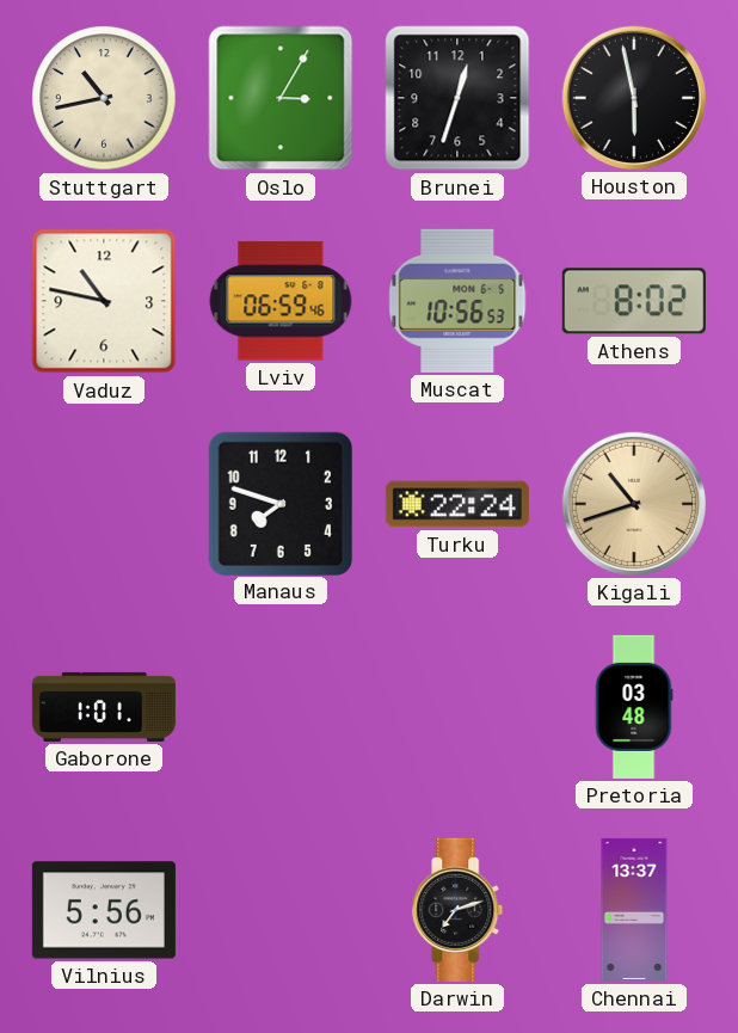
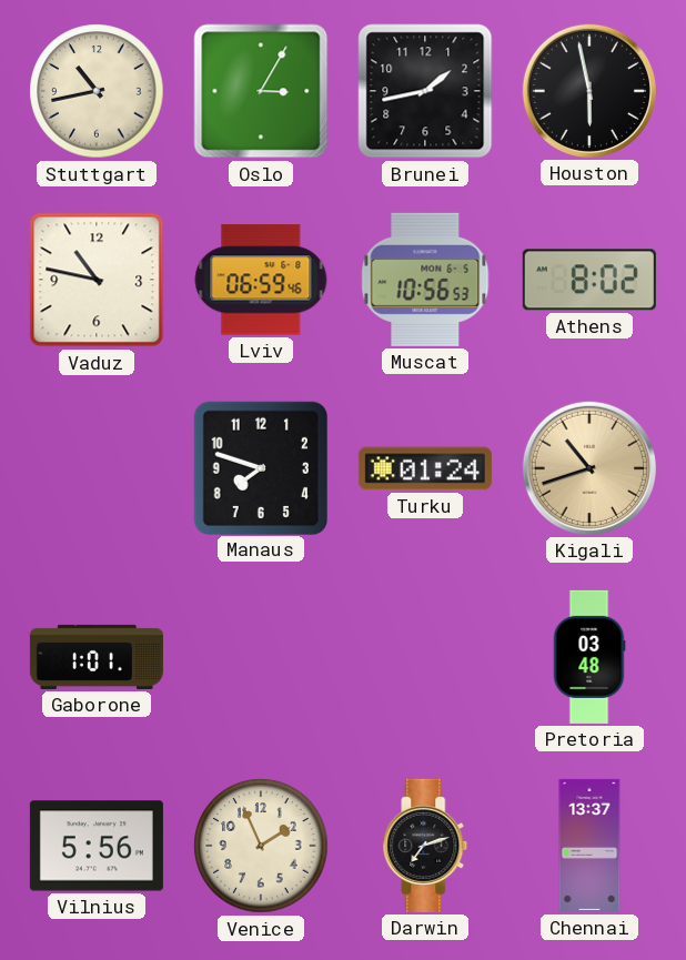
Brunei: 12:33 -> 1:43 (425, 91)
Turku: 22:24 -> 01:24 (425, 468)
Venice: none -> 1:56 (261, 846)
